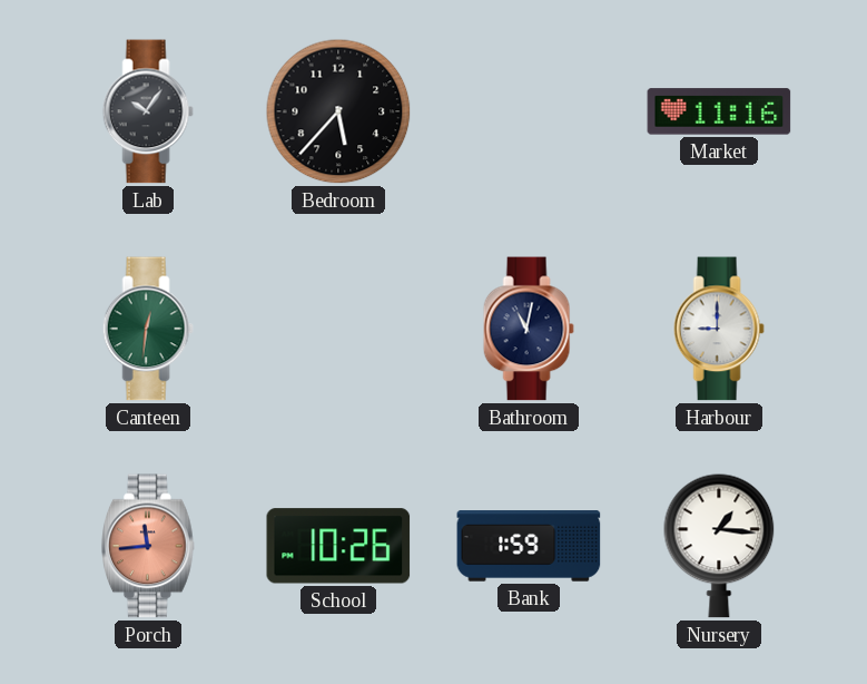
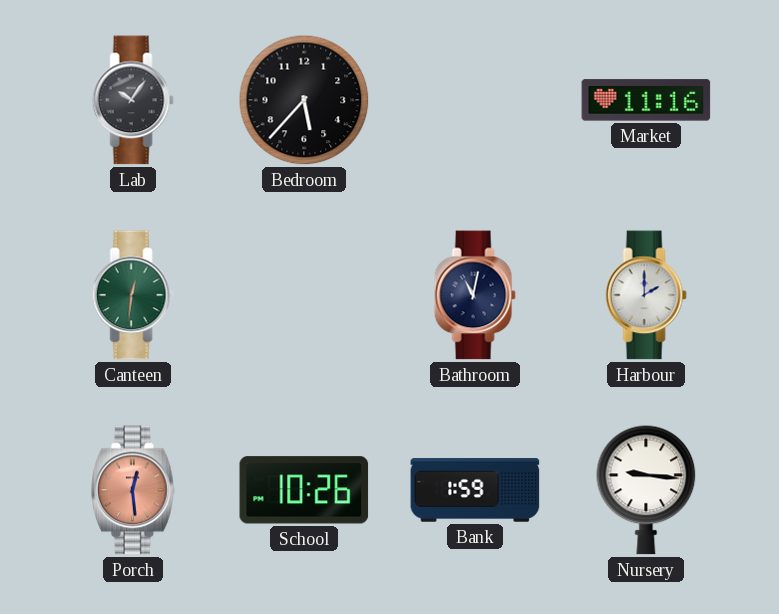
Harbour: 9:00 -> 2:00 (646, 295)
Porch: 11:44 -> 12:29 (133, 490)
Nursery: 1:16 -> 9:16 (646, 490)
